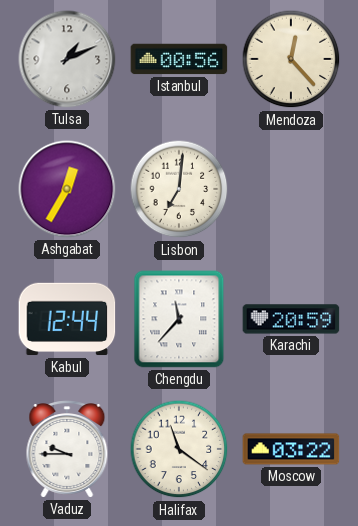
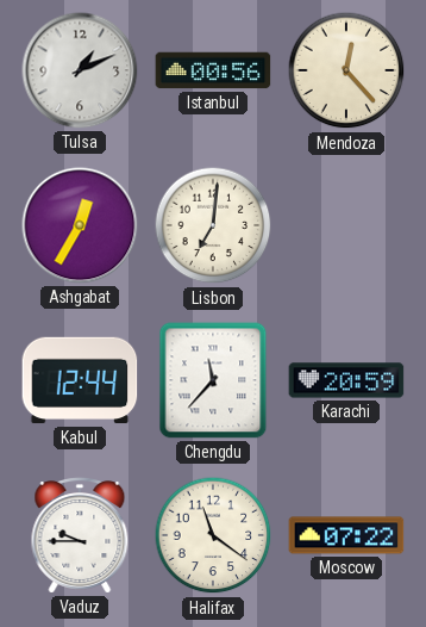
Moscow: 03:22 -> 07:22 (346, 535)
